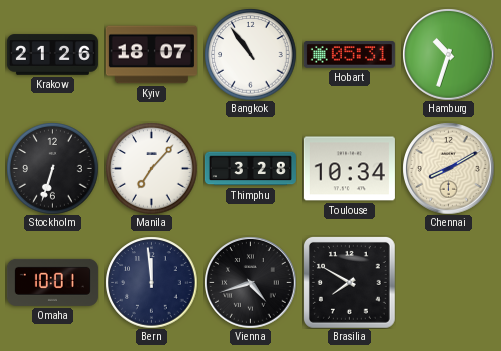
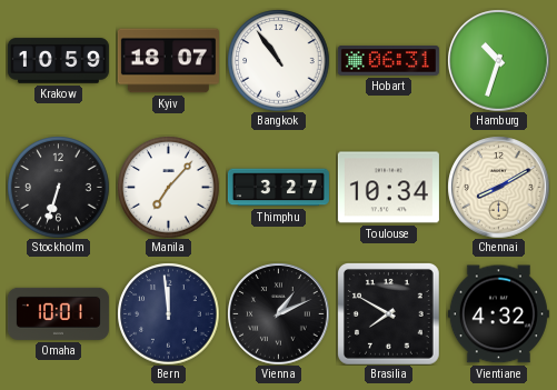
Krakow: 21:26 -> 10:59 (58, 61)
Hobart: 05:31 -> 06:31 (388, 61)
Thimphu: 3:28 -> 3:27 (278, 188)
Vienna: 4:42 -> 1:11 (278, 313)
Vientiane: none -> 4:32 (498, 314)
